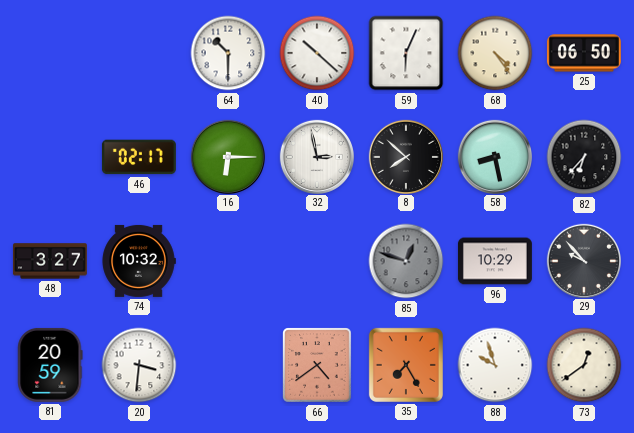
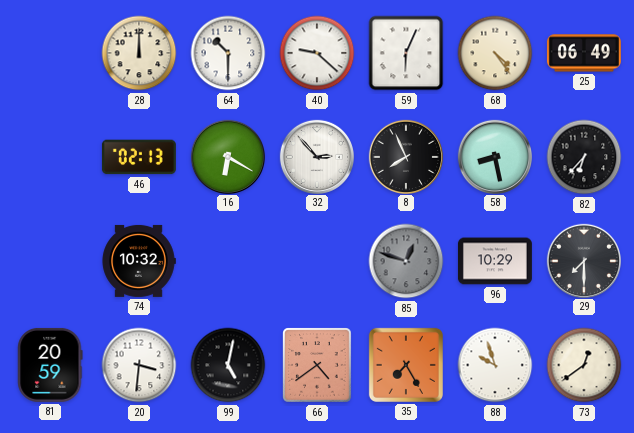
28: none -> 12:00 (139, 53)
40: 10:22 -> 9:22 (317, 53)
25: 06:50 -> 06:49 (584, 53)
46: 02:17 -> 02:13 (139, 157)
16: 6:15 -> 6:20 (227, 156)
32: 2:58 -> 2:53 (316, 156)
8: 7:52 -> 7:56 (405, 156)
48: 3:27 -> none (50, 261)
29: 9:53 -> 7:30 (583, 260)
99: none -> 5:02 (228, 365)
